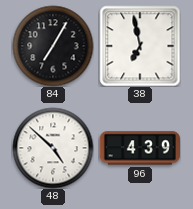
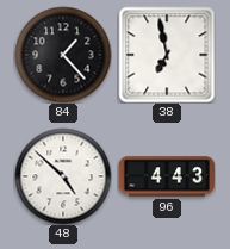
84: 7:05 -> 1:23 (63, 55)
96: 4:39 -> 4:43 (166, 176)
